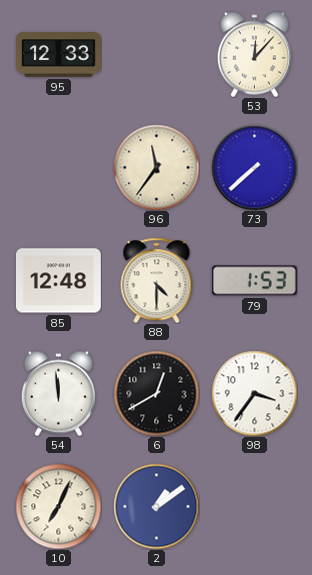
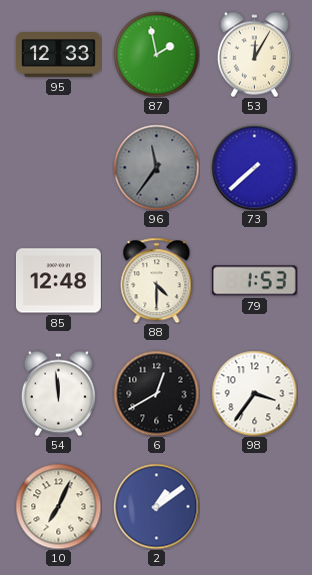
87: none -> 1:58 (156, 54)
53: 12:07 -> 12:05 (254, 54)
96 dial: cream -> grey (156, 167)
